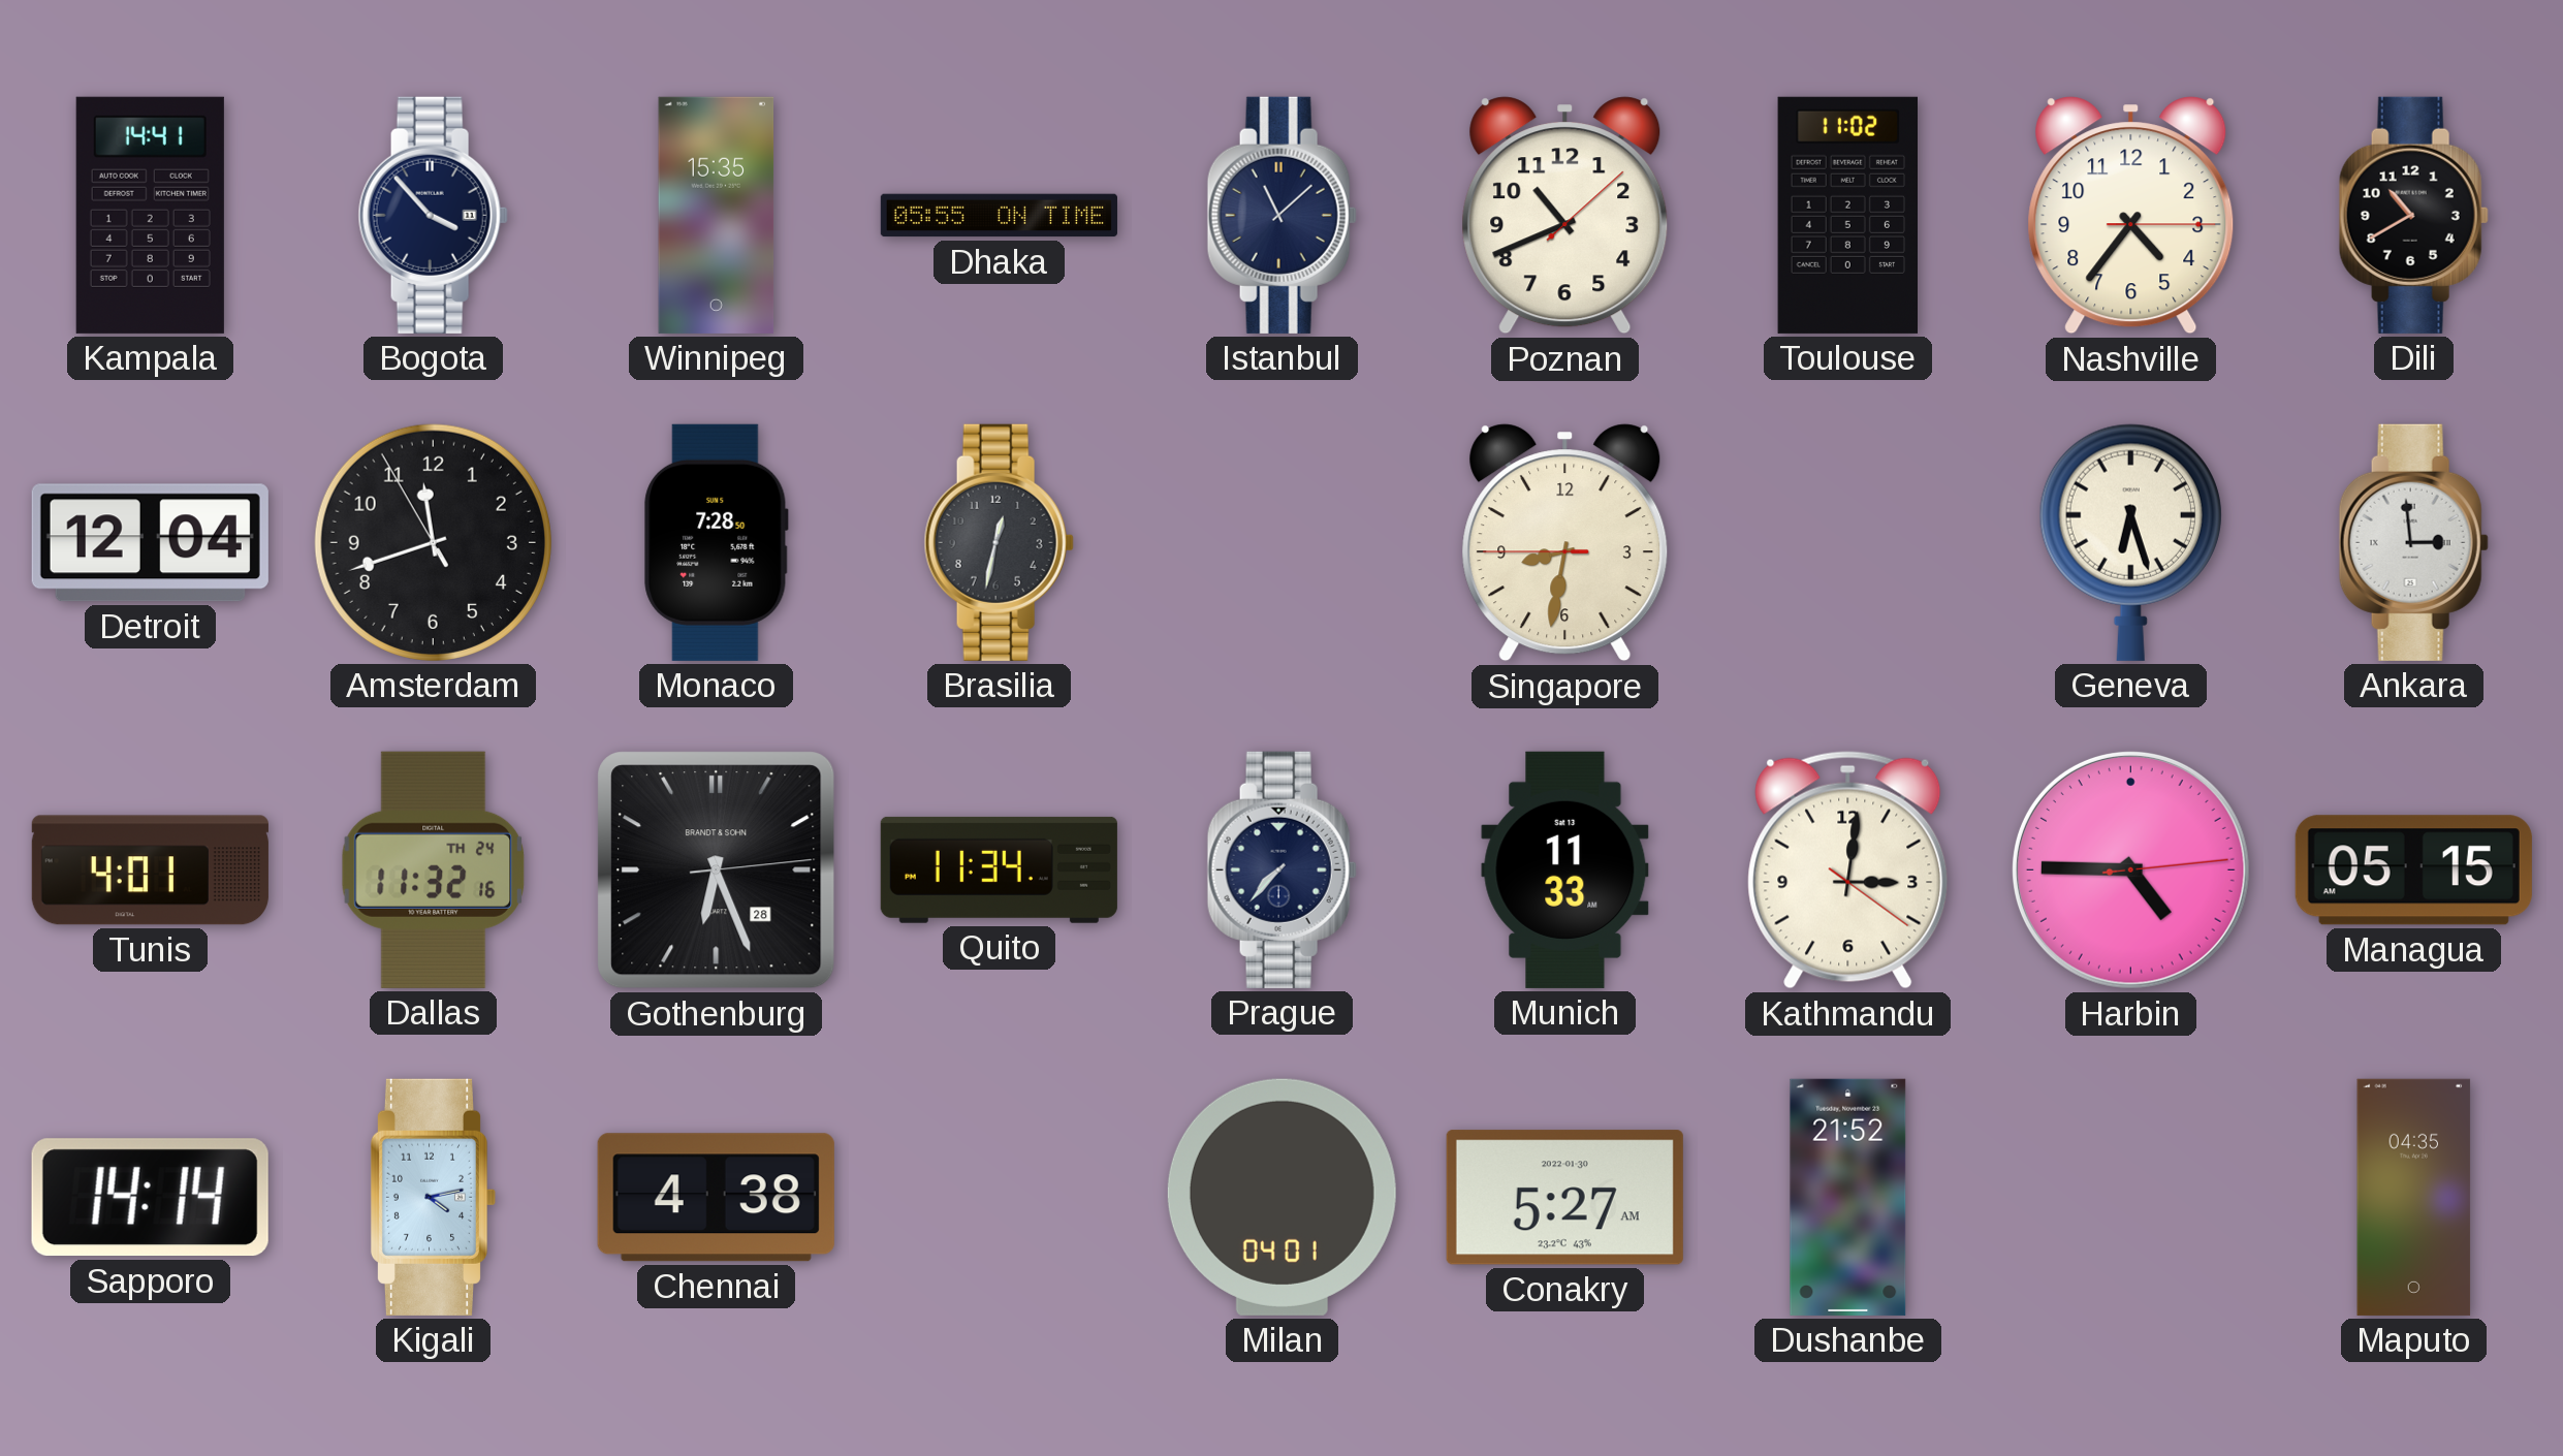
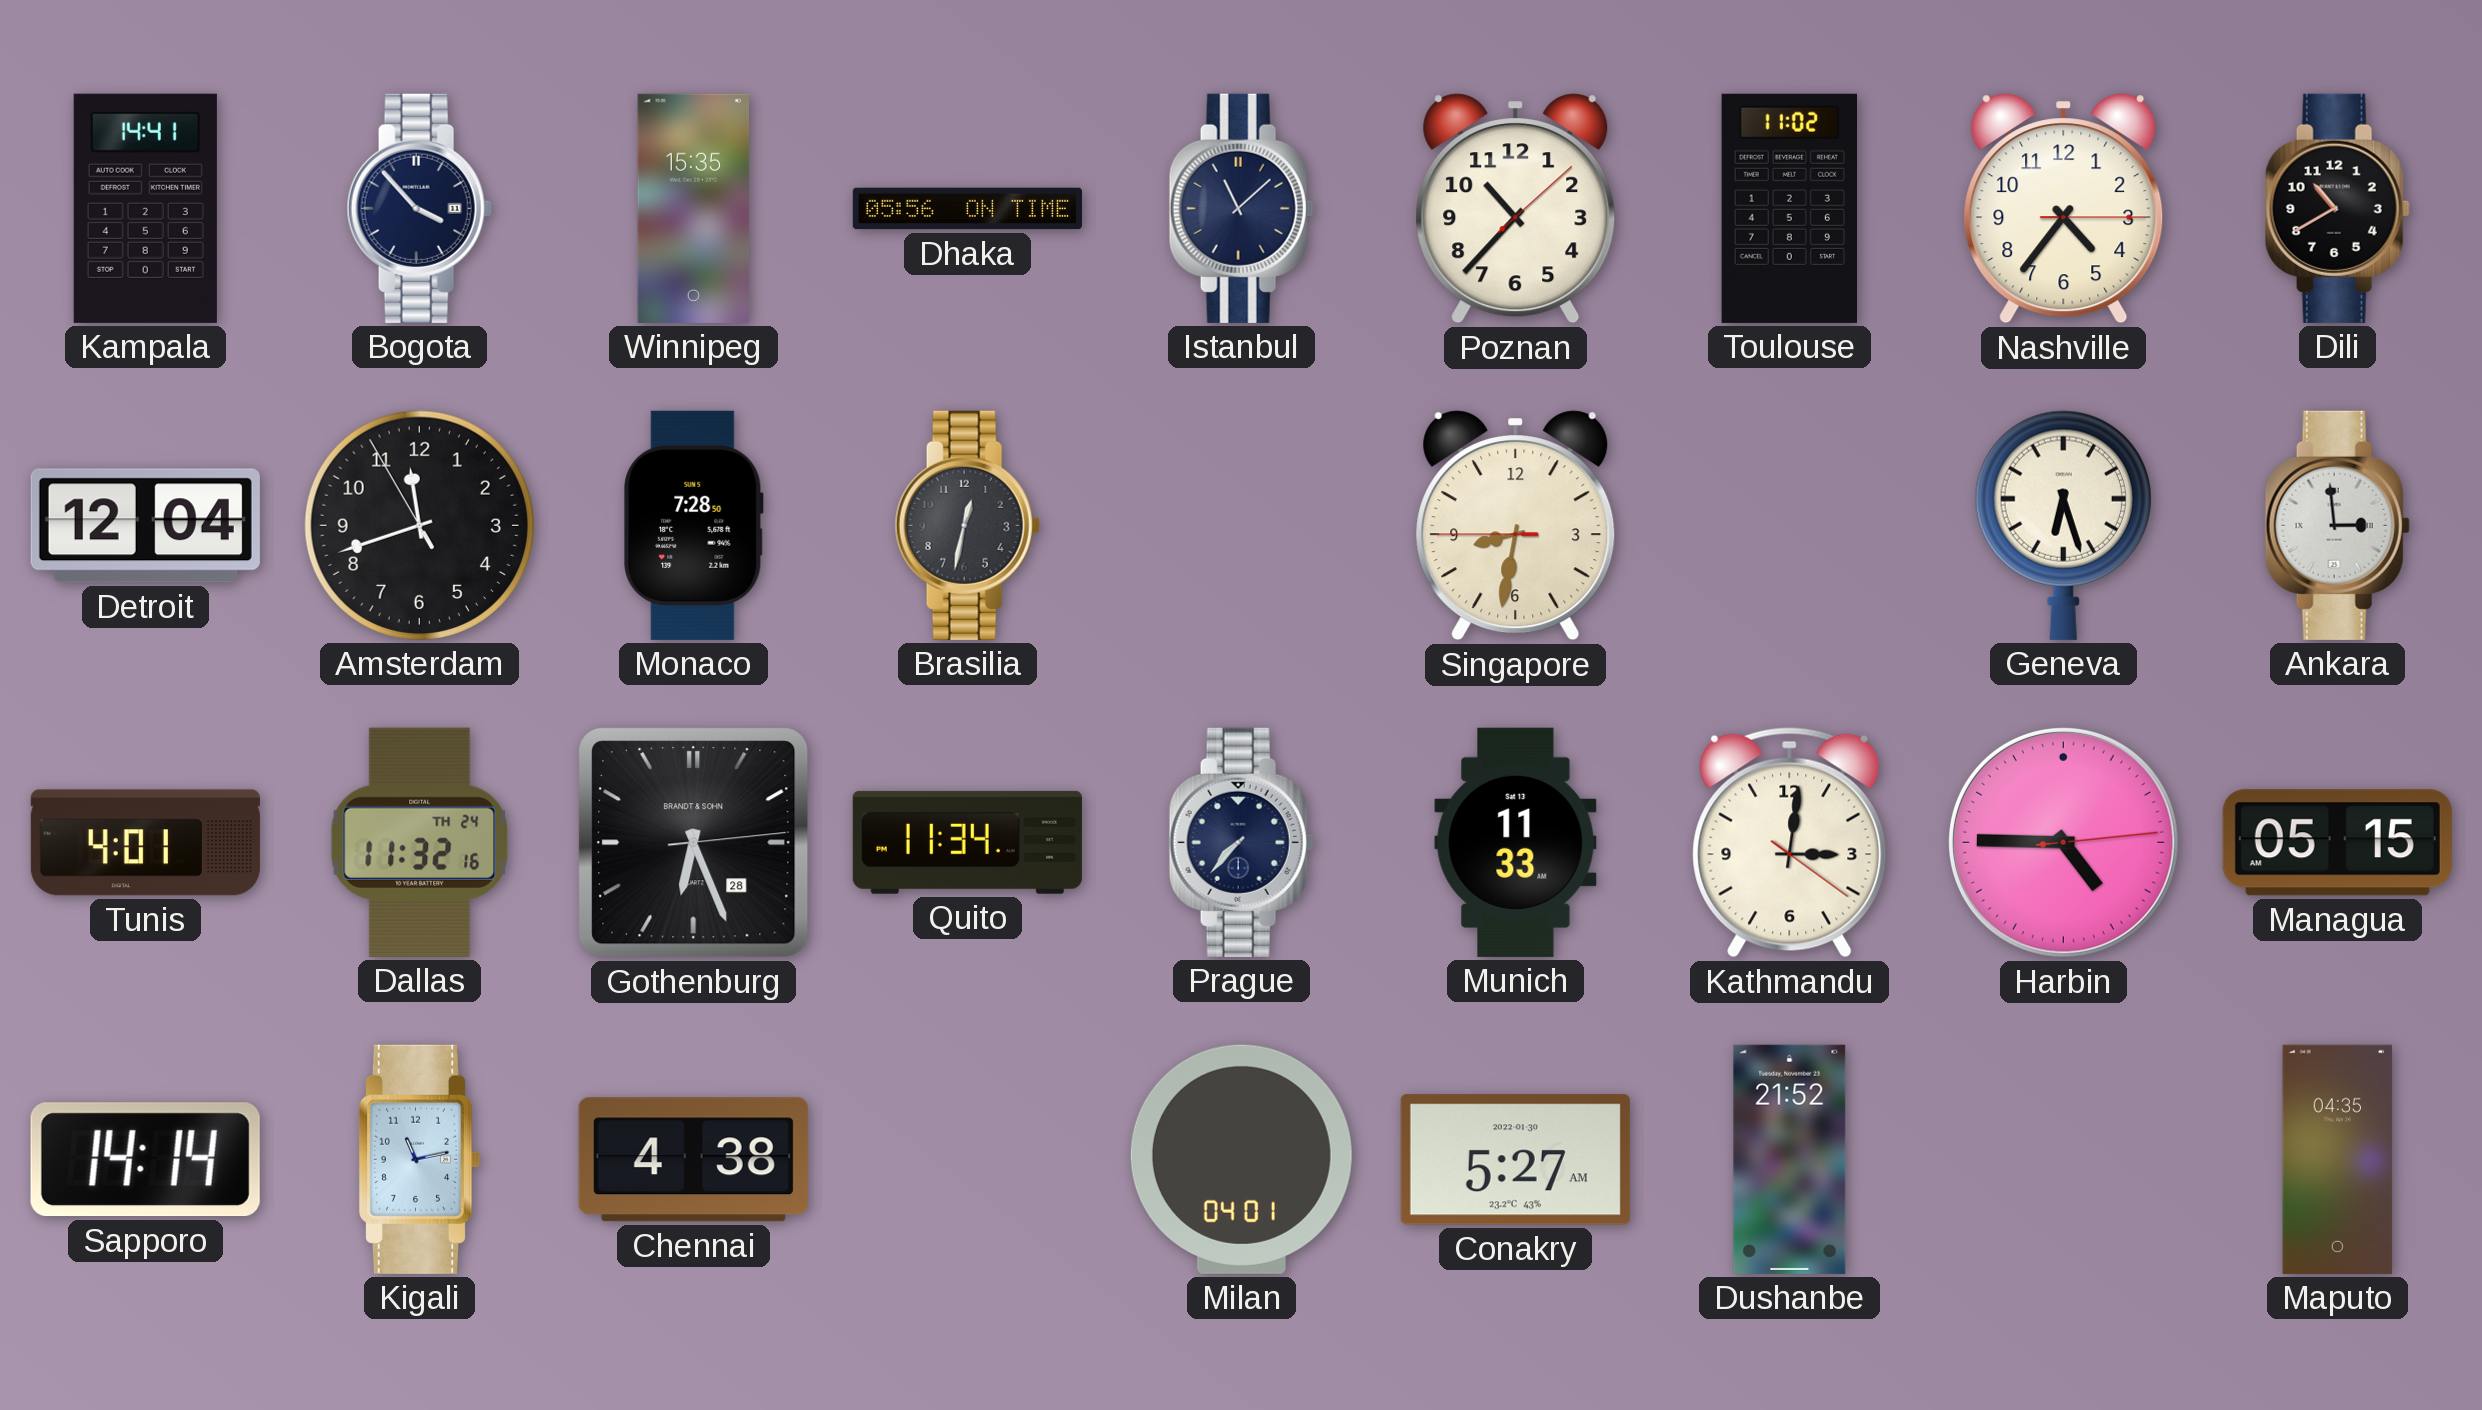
Dhaka: 05:55 -> 05:56 (967, 209)
Poznan: 10:41 -> 10:37 (1516, 209)
Kigali: 4:13 -> 11:13 (420, 1159)
